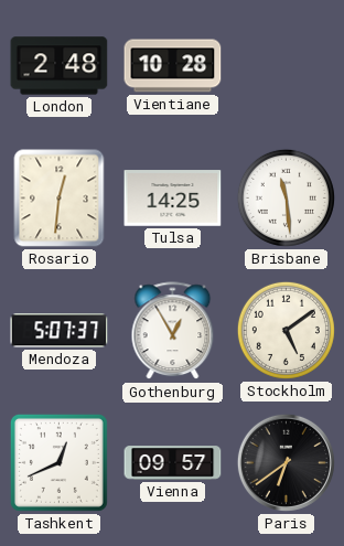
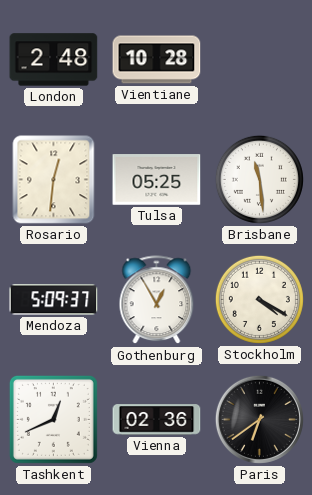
Tulsa: 14:25 -> 05:25 (157, 180)
Mendoza: 5:07 -> 5:09 (54, 300)
Stockholm: 5:09 -> 4:20 (259, 299)
Vienna: 09:57 -> 02:36 (157, 420)
